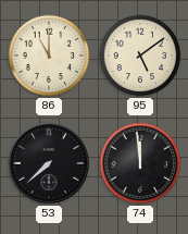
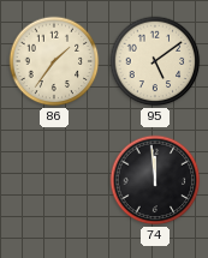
86: 11:00 -> 1:36 (54, 61)
53: 7:38 -> none (49, 163)
